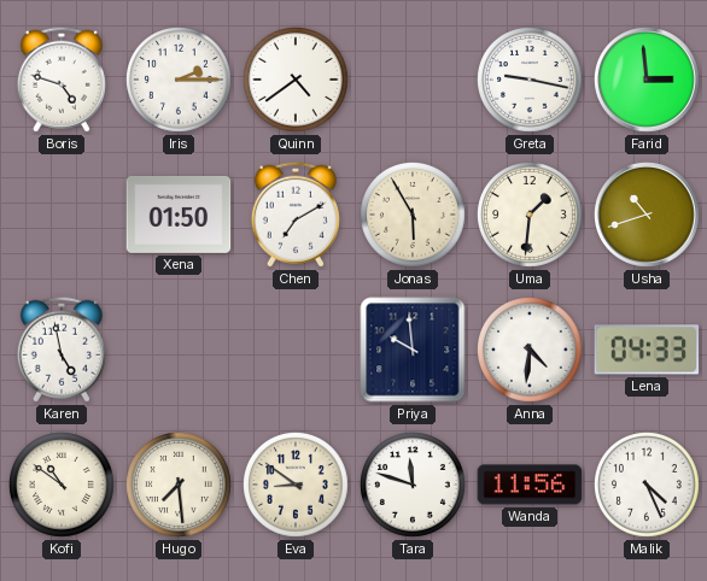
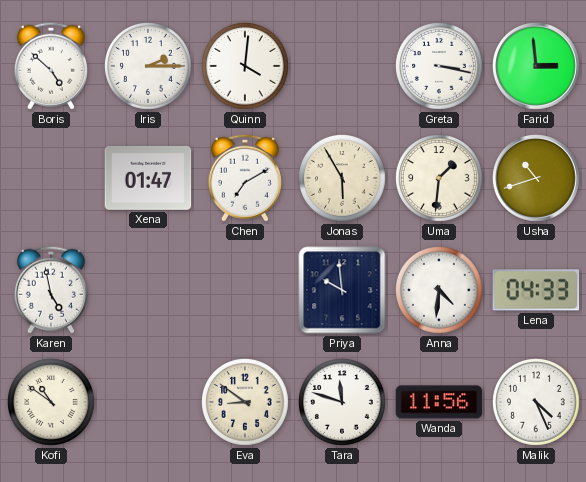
Boris: 4:48 -> 4:52 (51, 66)
Quinn: 4:39 -> 4:01 (246, 67)
Greta: 9:17 -> 3:17 (440, 67)
Xena: 01:50 -> 01:47 (148, 178)
Hugo: 7:29 -> none (180, 486)
